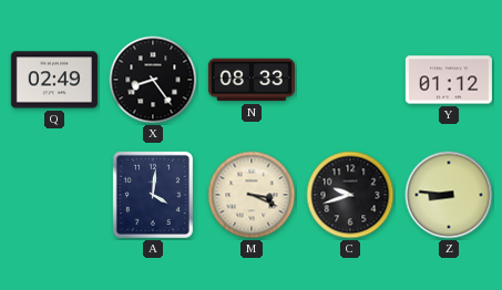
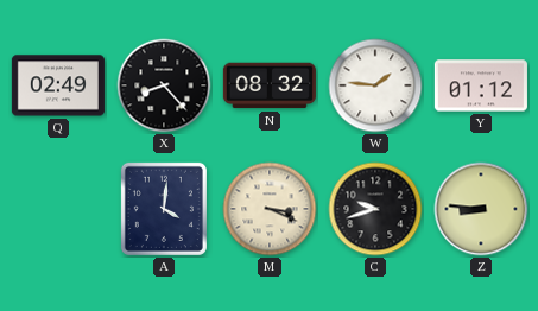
X: 8:24 -> 8:23 (164, 85)
N: 08:33 -> 08:32 (270, 85)
W: none -> 1:46 (375, 85)
